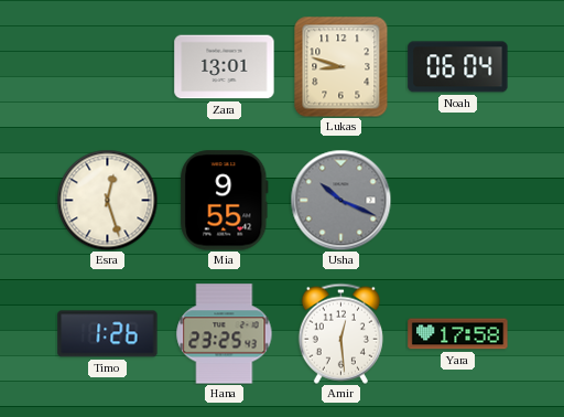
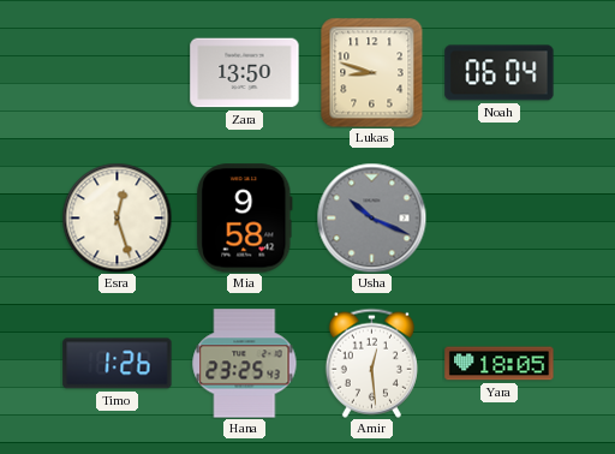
Zara: 13:01 -> 13:50 (245, 73)
Mia: 9:55 -> 9:58 (245, 219)
Yara: 17:58 -> 18:05 (500, 364)
